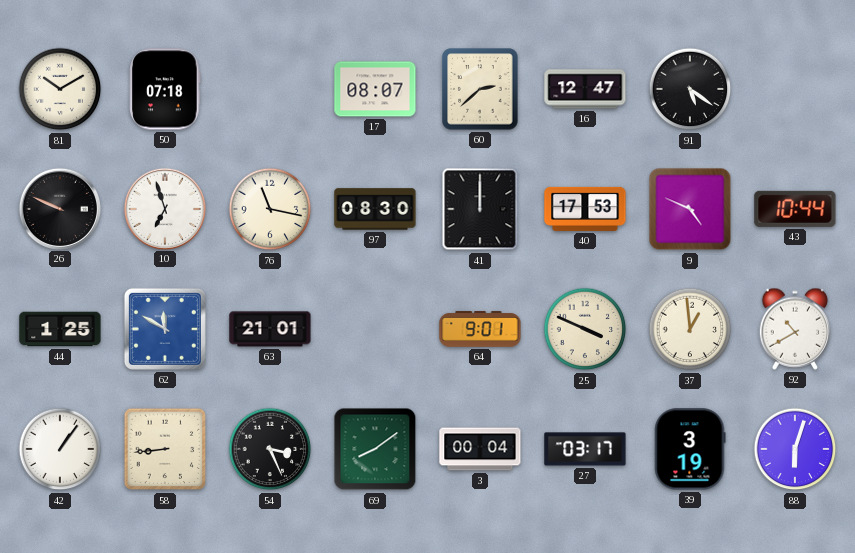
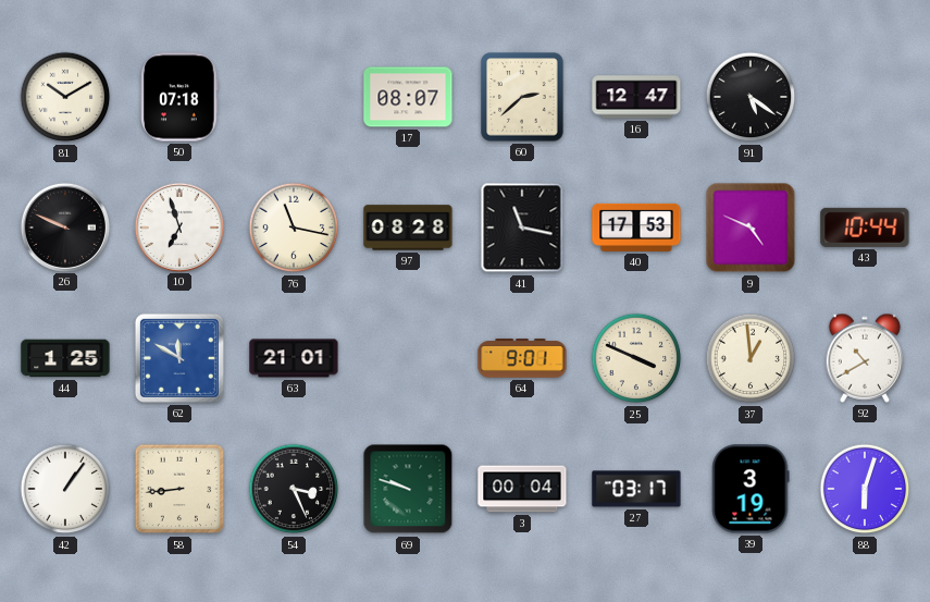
97: 08:30 -> 08:28 (408, 228)
41: 12:00 -> 11:17 (522, 228)
69: 8:09 -> 9:48 (408, 489)
